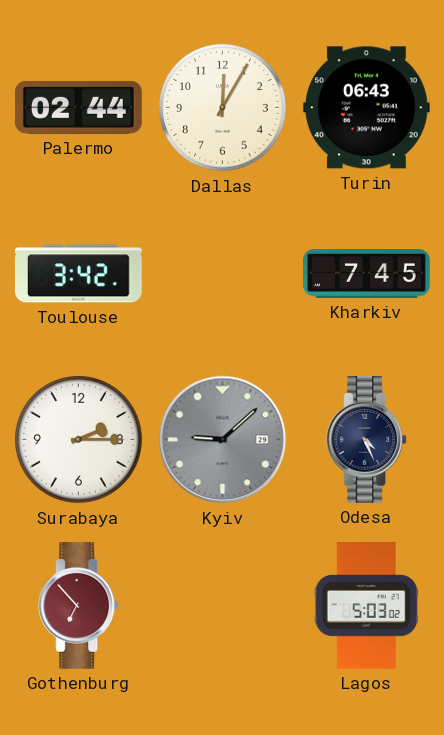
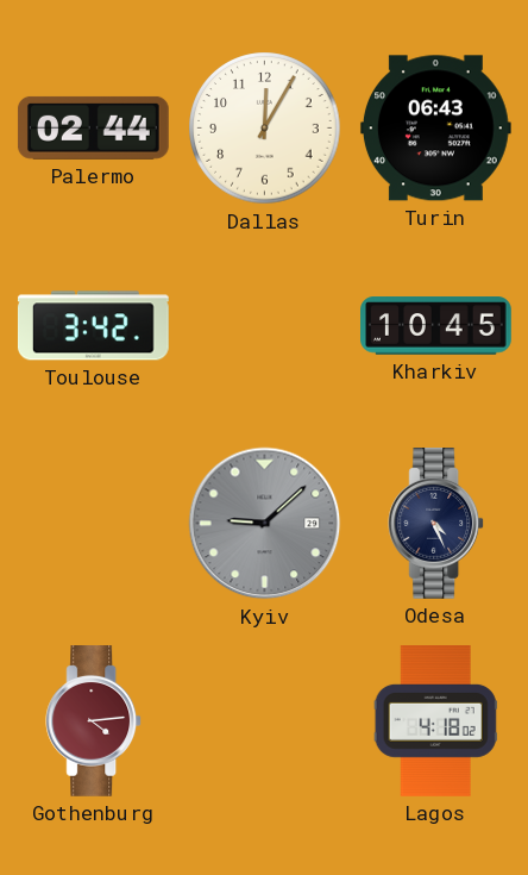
Kharkiv: 7:45 -> 10:45 (436, 326)
Surabaya: 2:15 -> none (79, 440)
Gothenburg: 6:53 -> 4:14 (94, 721)
Lagos: 5:03 -> 4:18 (435, 721)
